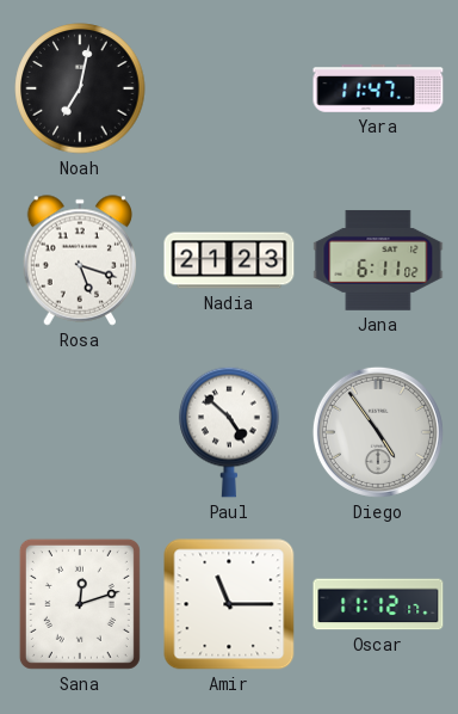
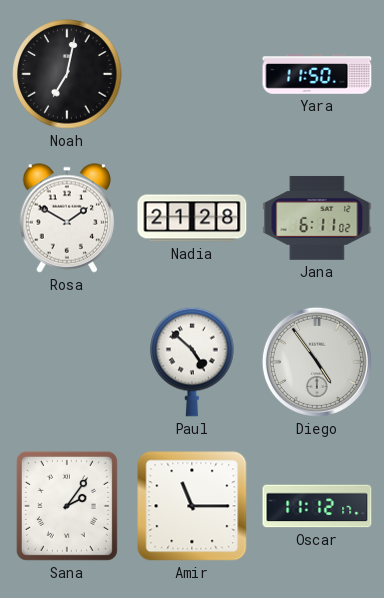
Yara: 11:47 -> 11:50 (317, 74)
Rosa: 5:18 -> 1:50 (67, 218)
Nadia: 21:23 -> 21:28 (192, 218)
Sana: 12:12 -> 2:06 (67, 506)
